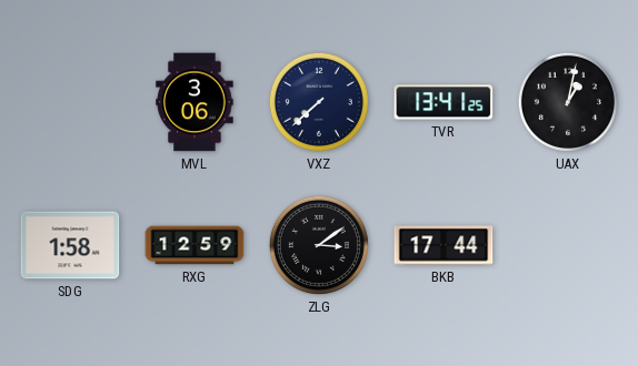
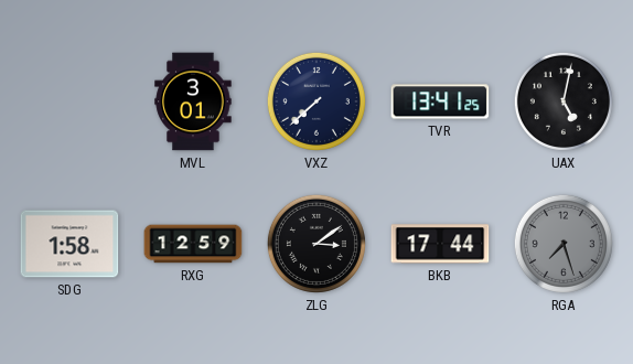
MVL: 3:06 -> 3:01 (193, 101)
UAX: 1:02 -> 5:02 (564, 101)
RGA: none -> 7:27 (564, 244)
